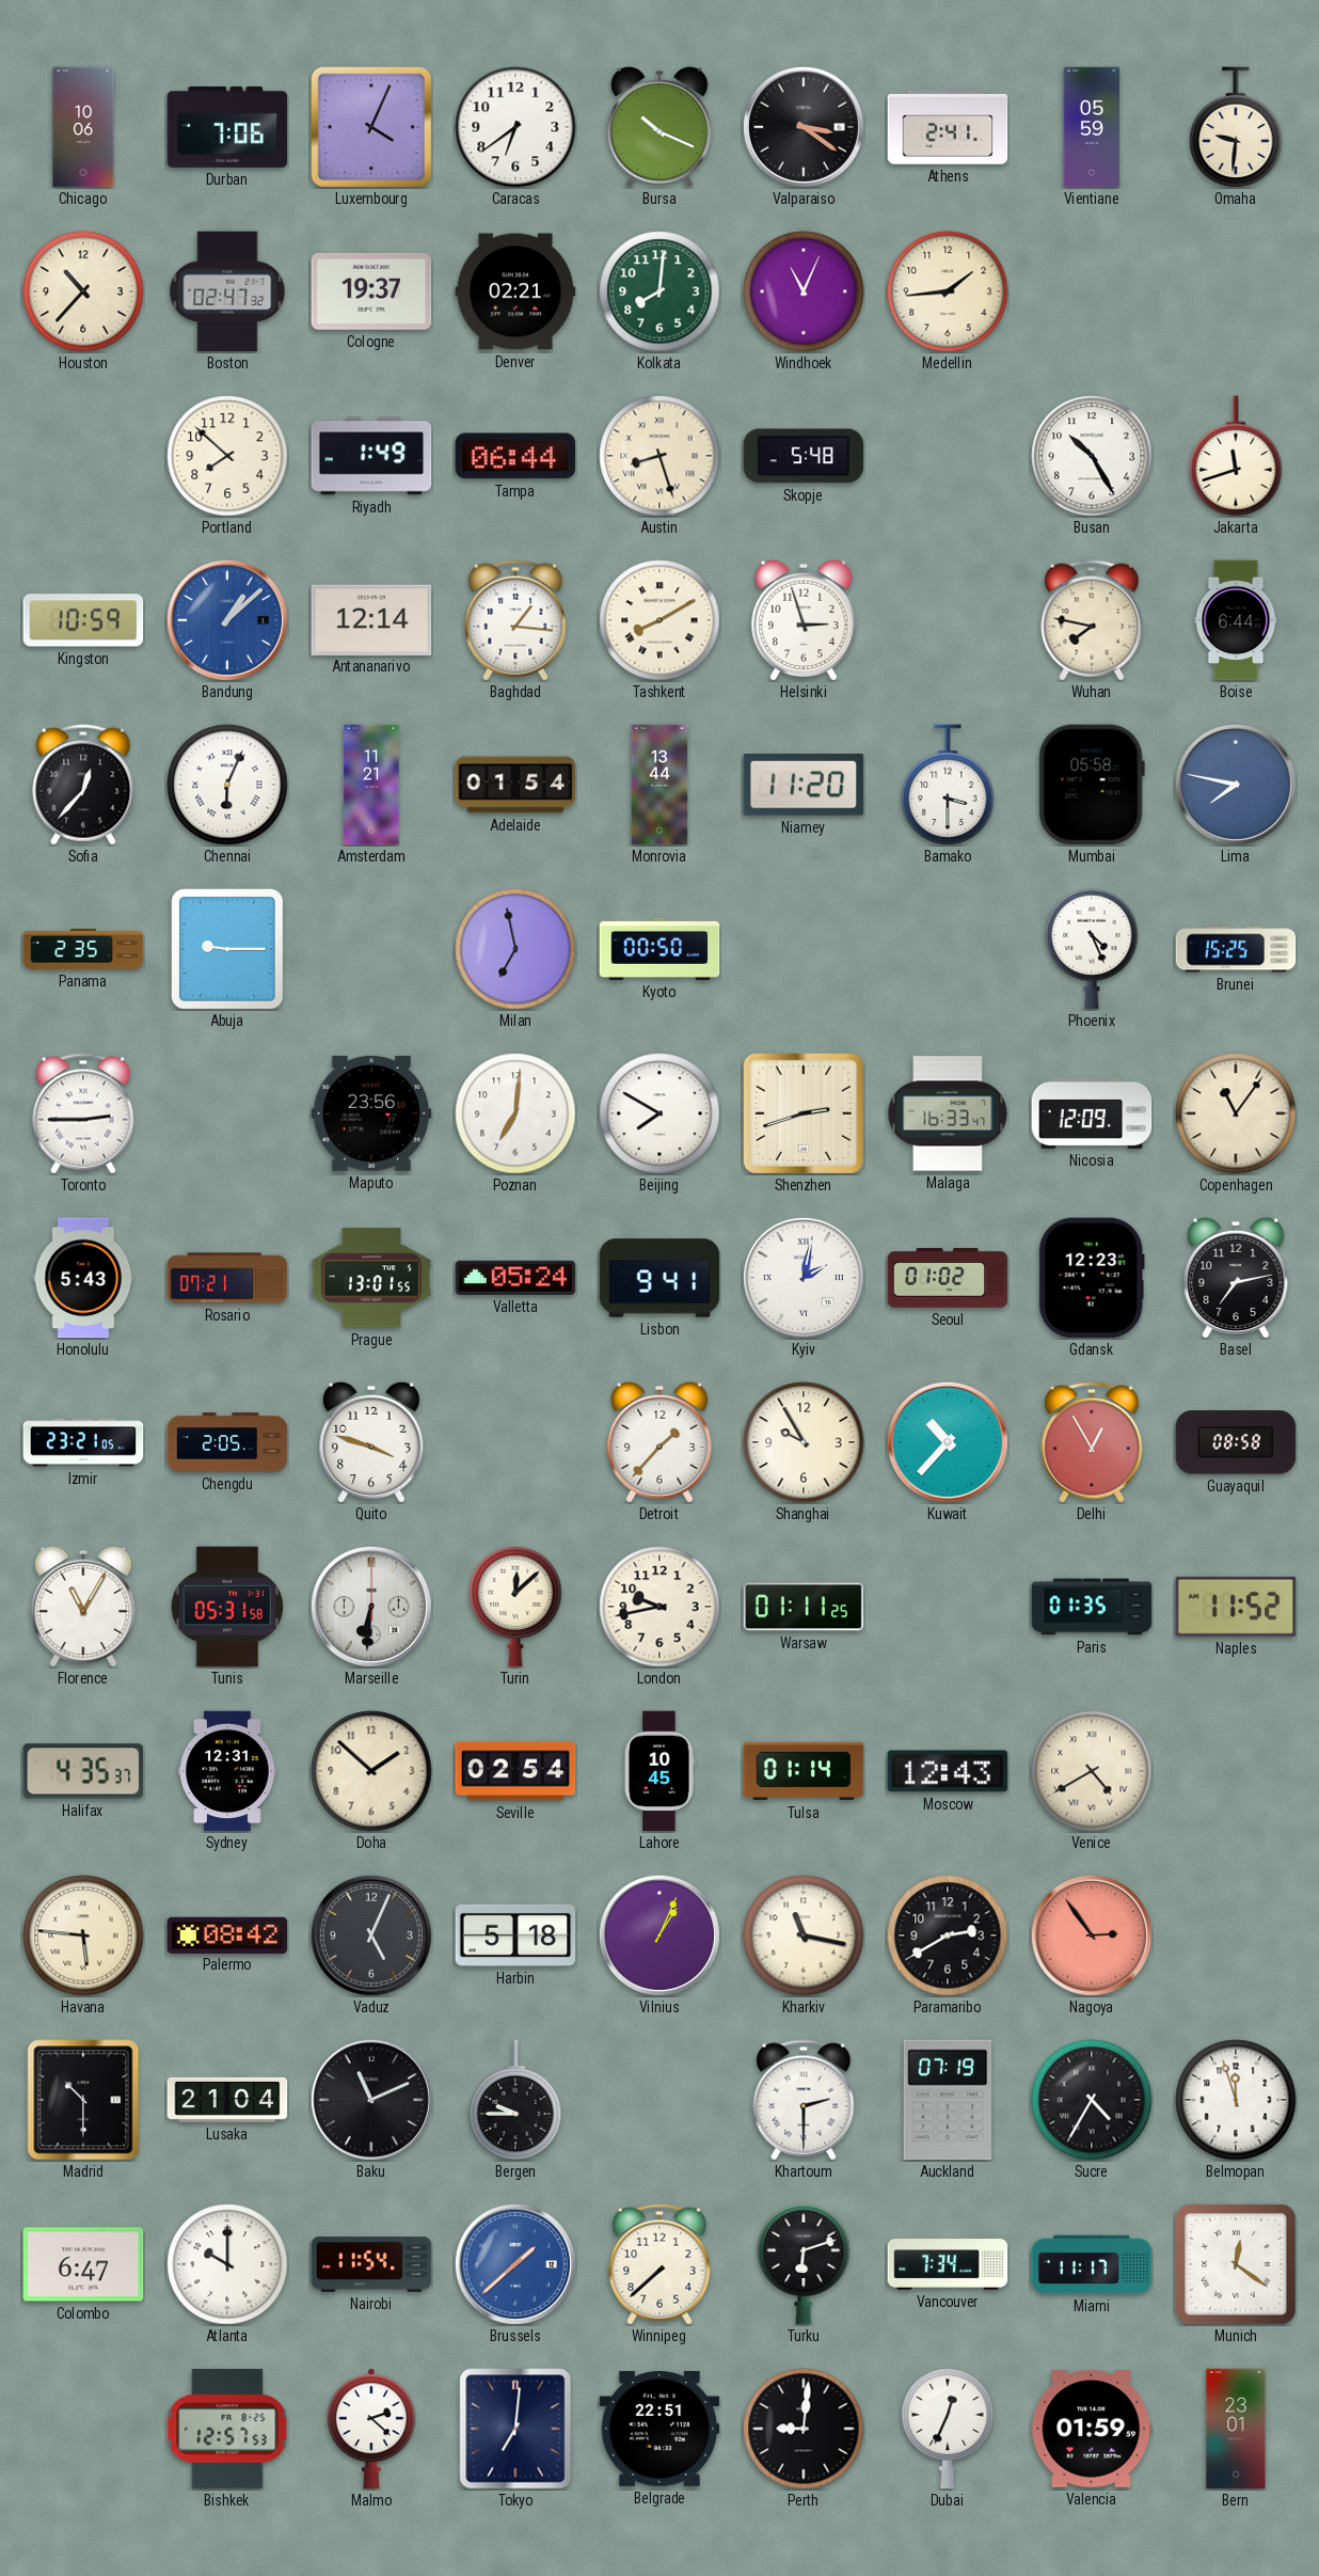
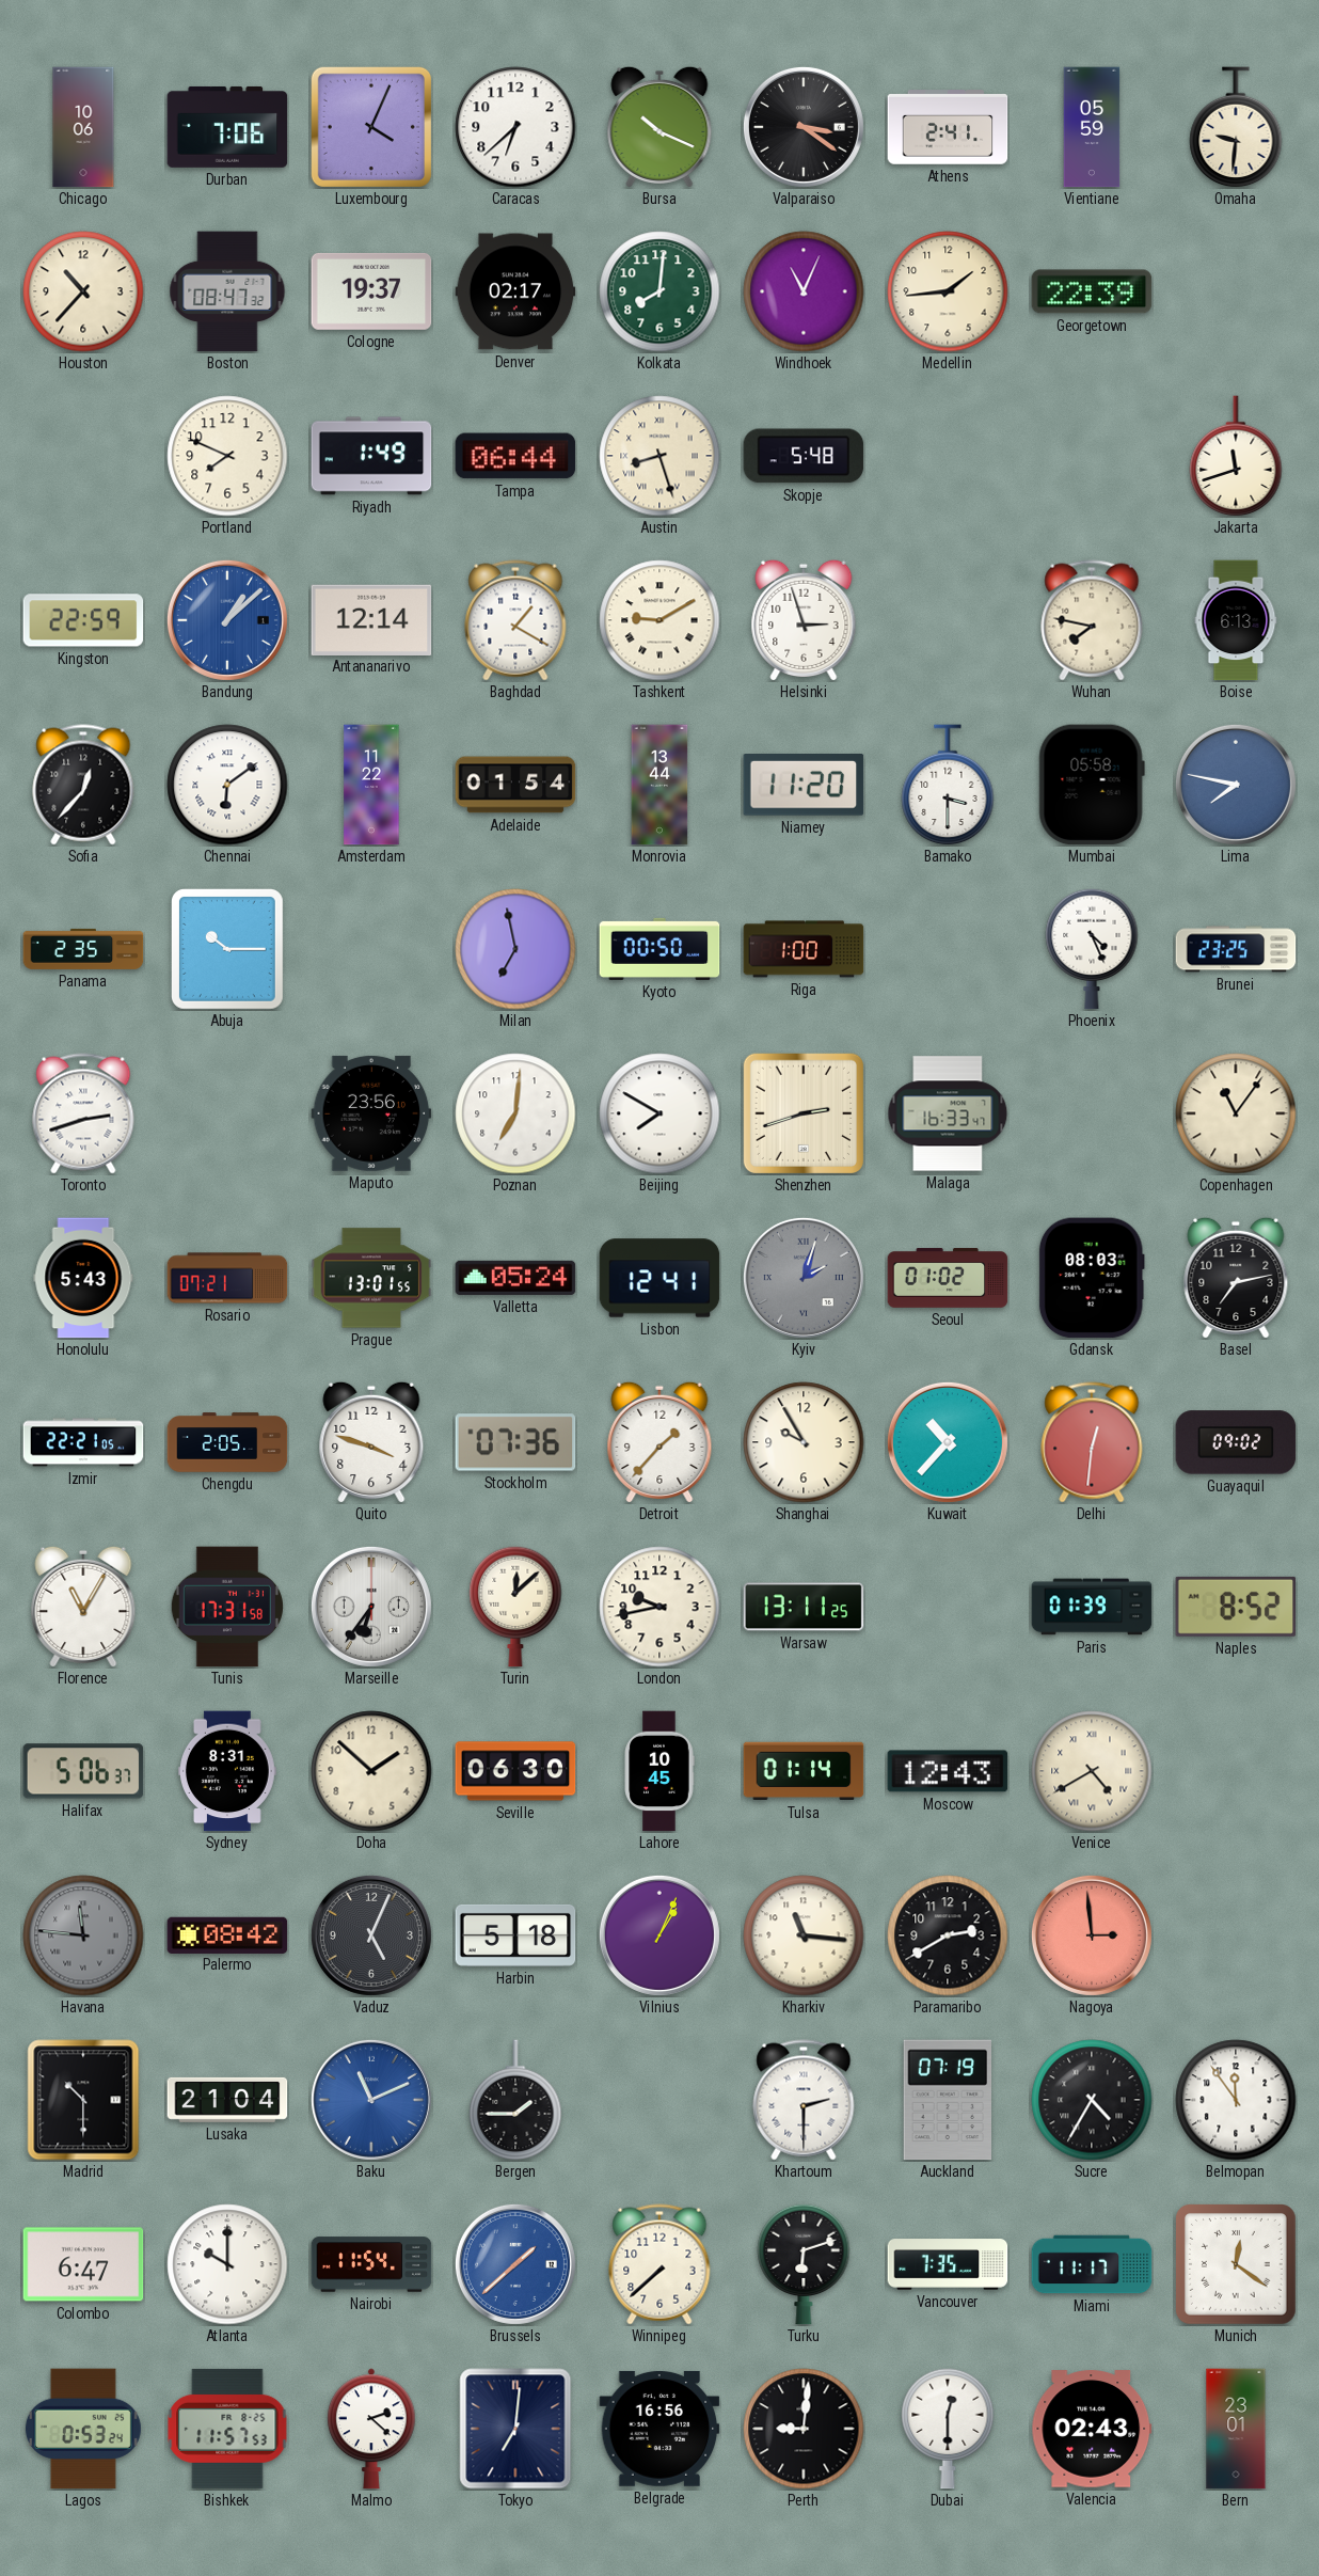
Caracas: 6:39 -> 6:38 (515, 127)
Boston: 02:47 -> 08:47 (227, 291)
Denver: 02:21 -> 02:17 (515, 291)
Georgetown: none -> 22:39 (1092, 291)
Portland: 7:52 -> 7:49 (227, 456)
Busan: 10:25 -> none (1092, 456)
Kingston: 10:59 -> 22:59 (83, 620)
Baghdad: 1:16 -> 1:20 (515, 620)
Tashkent: 8:10 -> 9:10 (659, 620)
Boise: 6:44 -> 6:13 (1236, 620)
Chennai: 6:04 -> 6:09 (227, 785)
Amsterdam: 11:21 -> 11:22 (371, 785)
Abuja: 9:15 -> 10:15 (227, 949)
Riga: none -> 1:00 (804, 949)
Brunei: 15:25 -> 23:25 (1236, 949)
Toronto: 2:45 -> 2:42 (83, 1113)
Nicosia: 12:09 -> none (1092, 1113)
Lisbon: 9:41 -> 12:41 (659, 1278)
Kyiv: 2:02 -> 2:03 (804, 1278)
Kyiv dial: white -> grey (804, 1278)
Gdansk: 12:23 -> 08:03 (1092, 1278)
Izmir: 23:21 -> 22:21 (83, 1442)
Stockholm: none -> 07:36 (515, 1442)
Delhi: 12:55 -> 12:31 (1092, 1442)
Guayaquil: 08:58 -> 09:02 (1236, 1442)
Tunis: 05:31 -> 17:31 (227, 1607)
Marseille: 6:31 -> 6:36 (371, 1607)
Warsaw: 01:11 -> 13:11 (804, 1607)
Paris: 01:35 -> 01:39 (1092, 1607)
Naples: 11:52 -> 8:52 (1236, 1607)
Halifax: 4:35 -> 5:06 (83, 1771)
Sydney: 12:31 -> 8:31 (228, 1771)
Seville: 02:54 -> 06:30 (515, 1771)
Havana: 5:46 -> 11:46 (83, 1935)
Havana dial: cream -> grey (83, 1935)
Kharkiv: 11:17 -> 11:16 (804, 1935)
Nagoya: 2:54 -> 2:59 (1092, 1935)
Baku dial: black -> blue (371, 2100)
Bergen: 9:45 -> 1:45 (515, 2100)
Belmopan: 11:57 -> 11:54 (1236, 2100)
Vancouver: 7:34 -> 7:35 (948, 2264)
Lagos: none -> 0:53 (83, 2429)
Bishkek: 12:57 -> 11:57 (227, 2429)
Belgrade: 22:51 -> 16:56 (659, 2429)
Dubai: 12:34 -> 12:30 (948, 2429)
Valencia: 01:59 -> 02:43 (1092, 2429)
